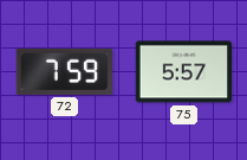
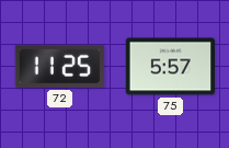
72: 7:59 -> 11:25 (59, 66)
